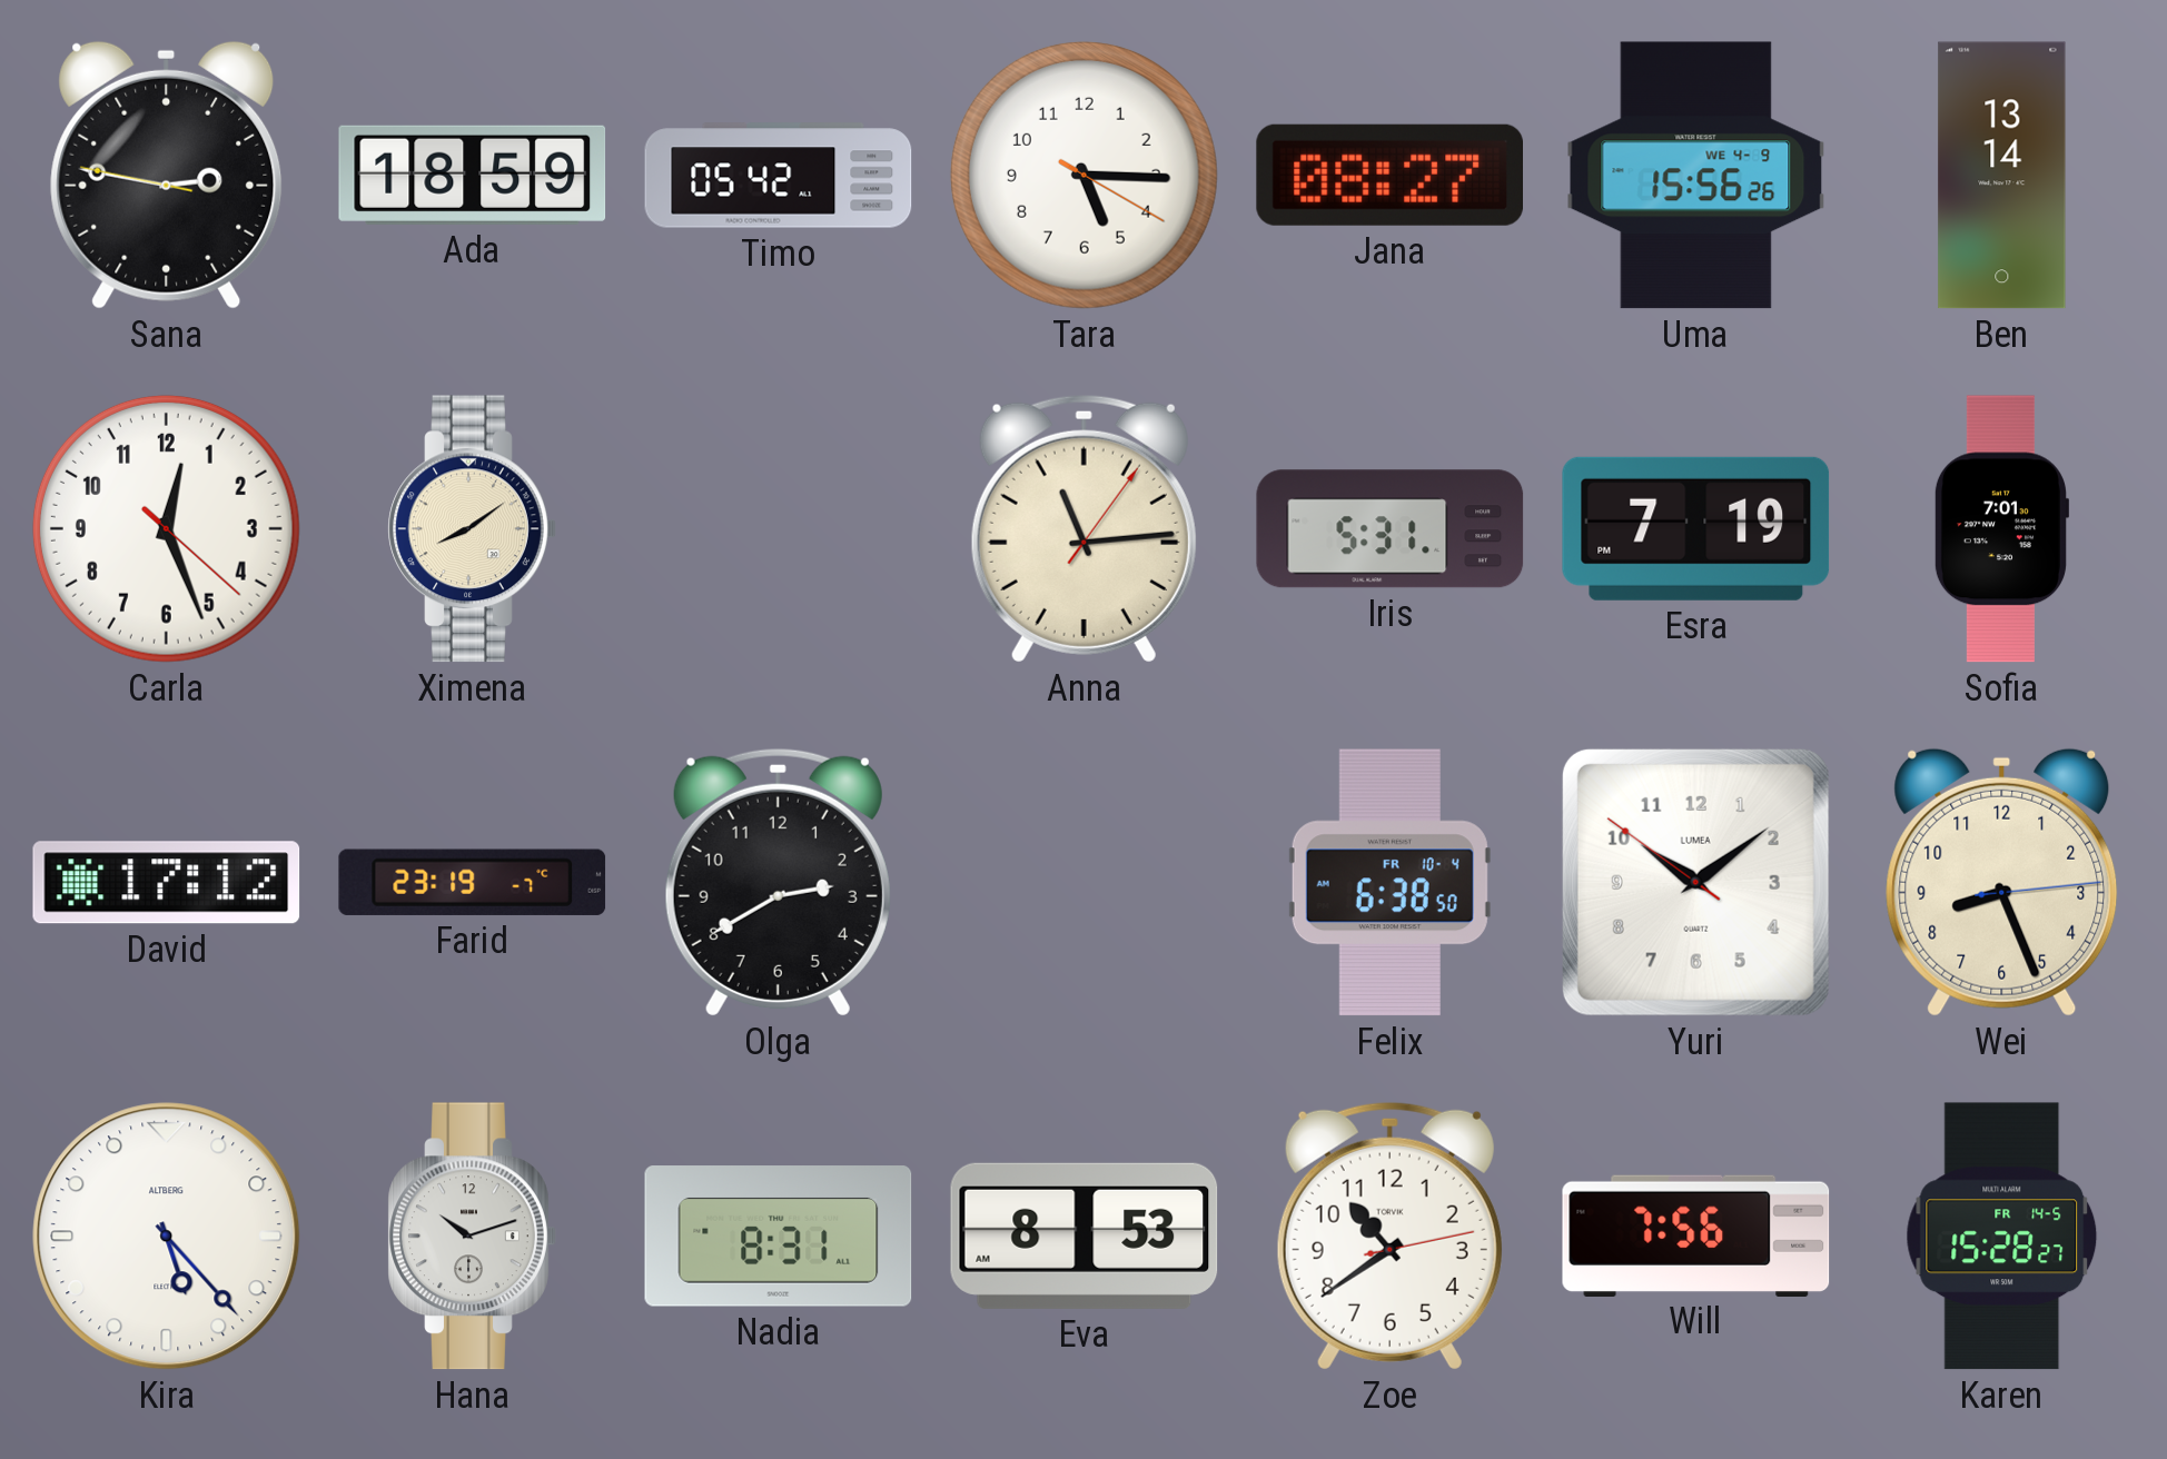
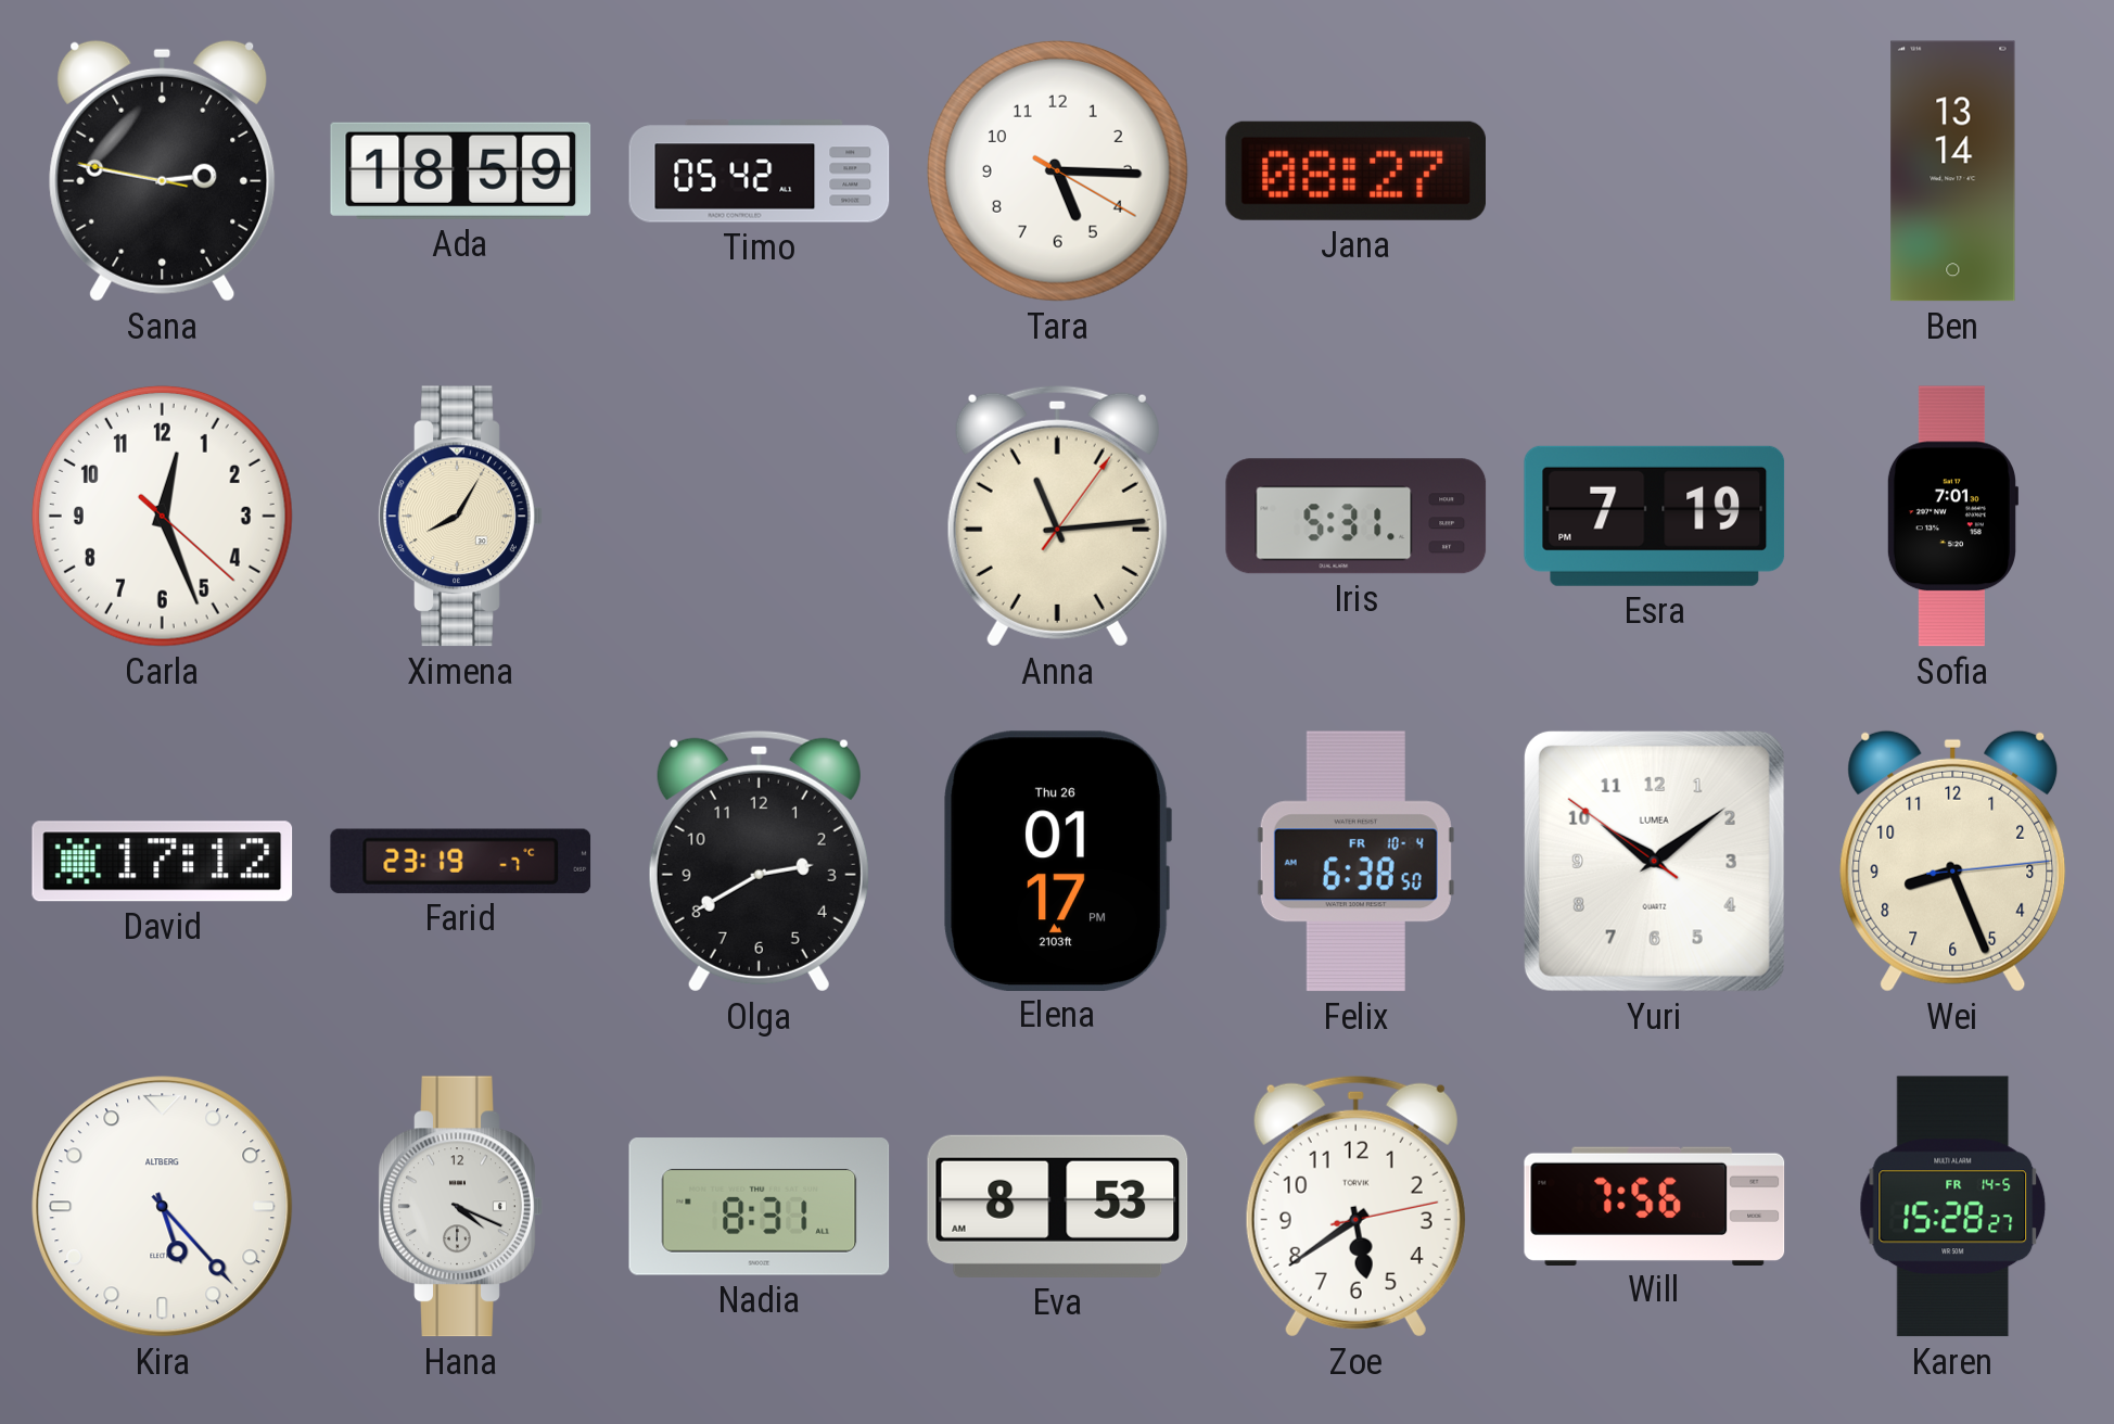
Uma: 15:56 -> none (1696, 176)
Ximena: 8:09 -> 8:05 (460, 517)
Elena: none -> 01:17 (1057, 861)
Hana: 10:12 -> 4:19 (460, 1207)
Zoe: 10:39 -> 5:39 (1355, 1206)
